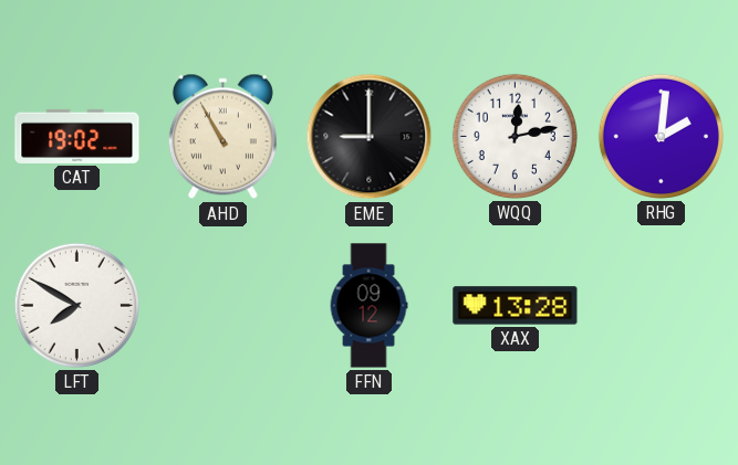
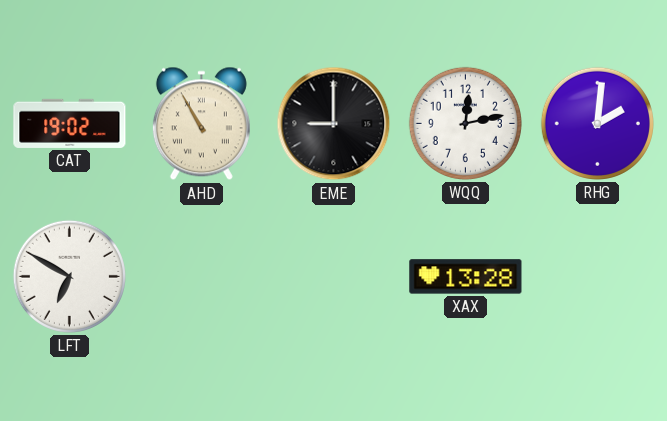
LFT: 7:50 -> 6:50 (69, 276)
FFN: 09:12 -> none (368, 306)
